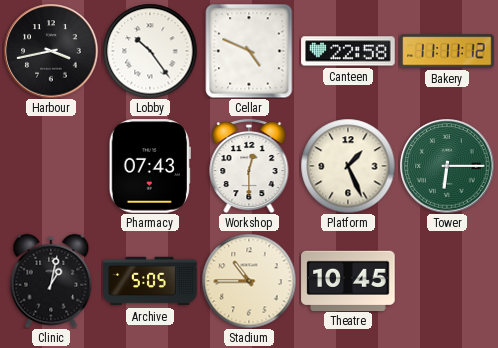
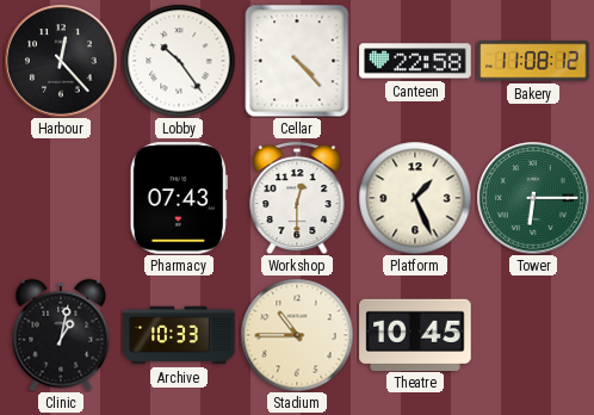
Harbour: 3:43 -> 12:23 (61, 61)
Cellar: 4:49 -> 4:23 (297, 61)
Bakery: 11:11 -> 11:08 (533, 61)
Archive: 5:05 -> 10:33 (179, 335)
